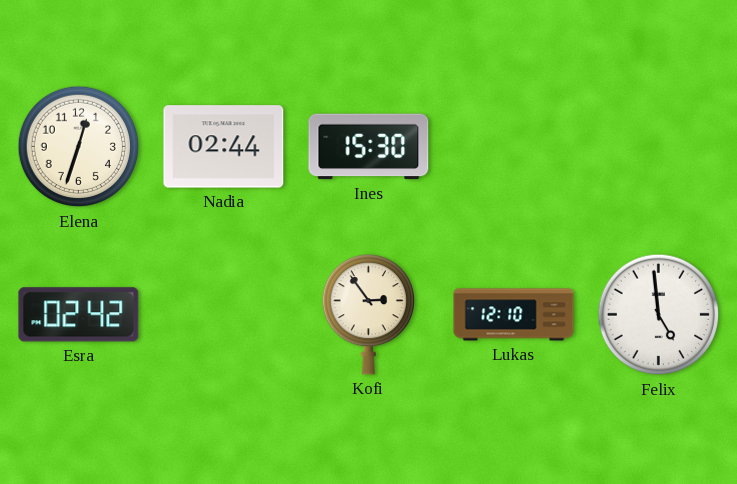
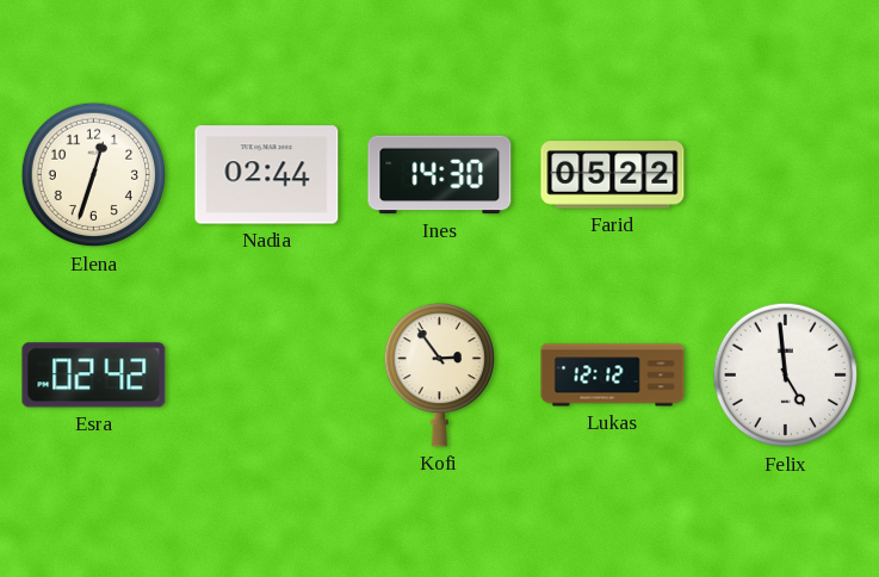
Ines: 15:30 -> 14:30 (440, 175)
Farid: none -> 05:22 (613, 175)
Lukas: 12:10 -> 12:12 (613, 376)
